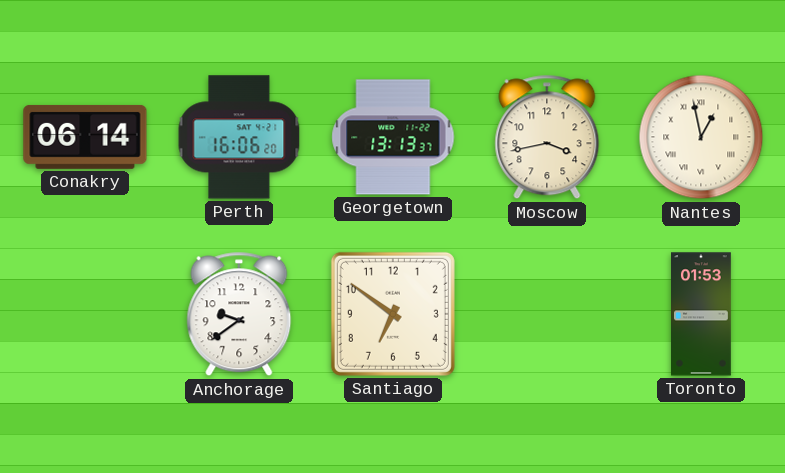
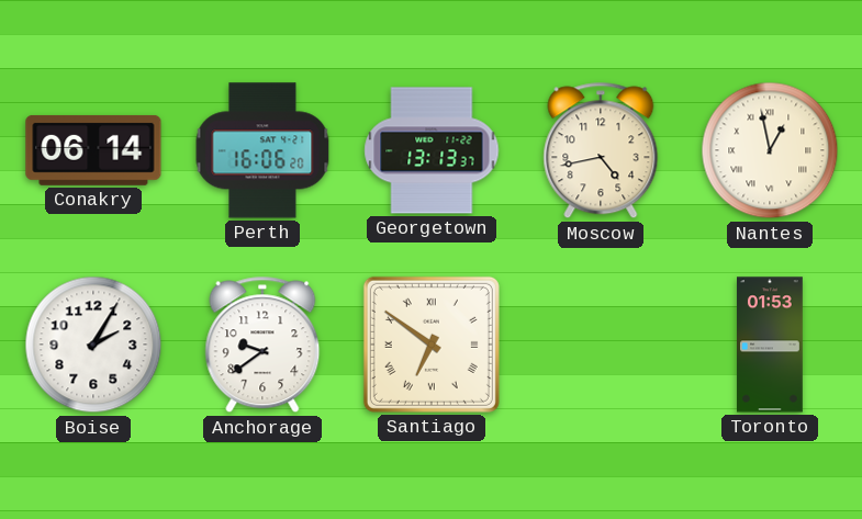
Moscow: 3:43 -> 4:43 (601, 150)
Boise: none -> 2:05 (93, 345)
Santiago numerals: Arabic -> Roman (432, 345)
